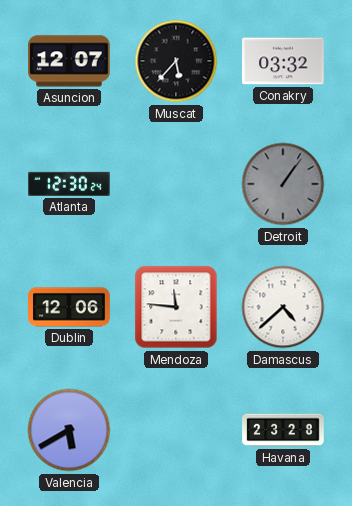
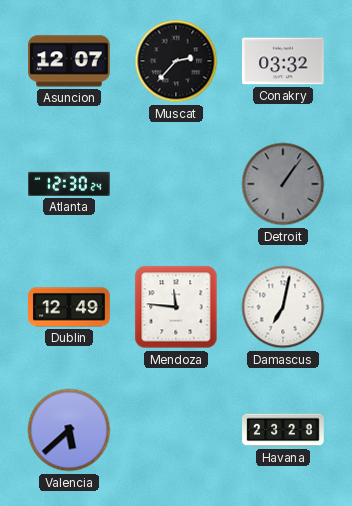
Muscat: 5:37 -> 2:37 (176, 61)
Dublin: 12:06 -> 12:49 (69, 307)
Damascus: 4:38 -> 7:02 (283, 307)
Valencia: 5:40 -> 5:38 (69, 430)
